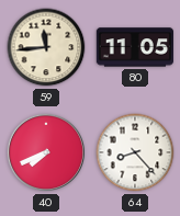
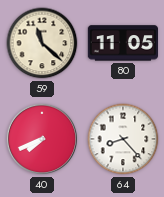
59: 11:44 -> 11:22 (42, 43)
